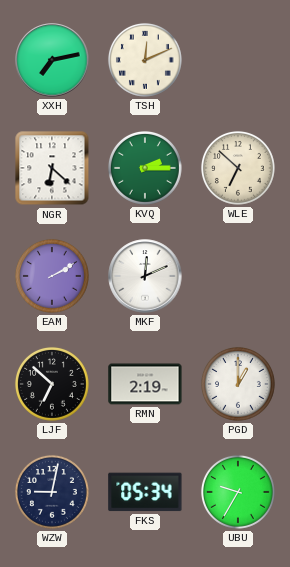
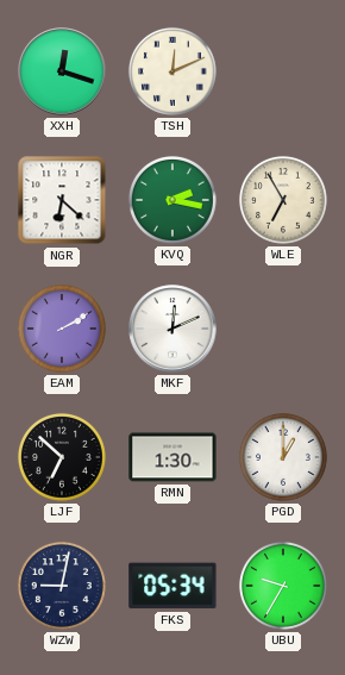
XXH: 7:13 -> 12:18 (62, 71)
KVQ: 2:15 -> 2:17 (172, 200)
WLE: 6:52 -> 6:55 (283, 200)
RMN: 2:19 -> 1:30 (172, 457)
